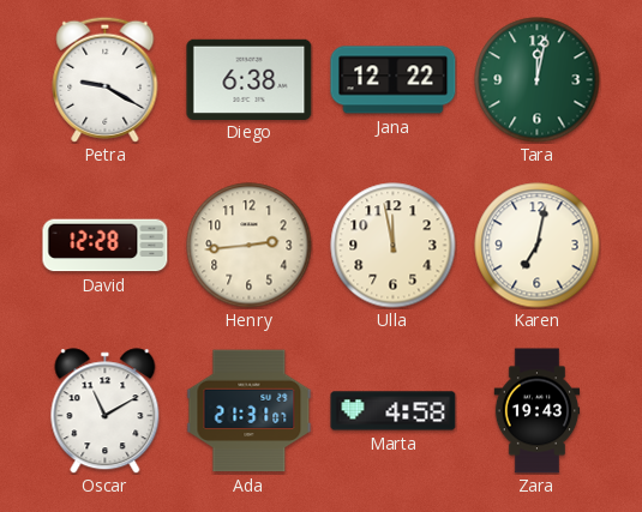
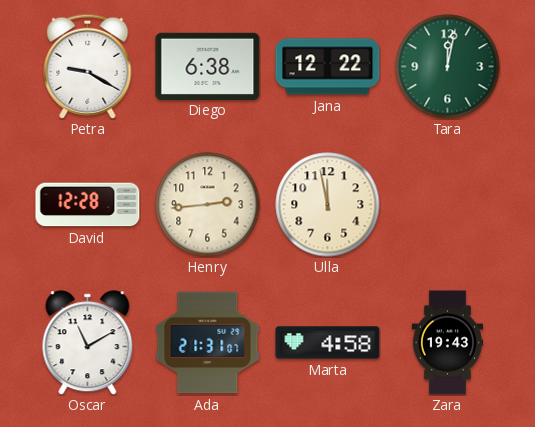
Karen: 7:02 -> none (538, 246)
